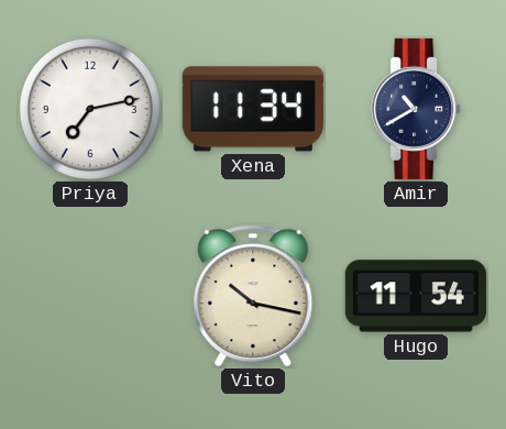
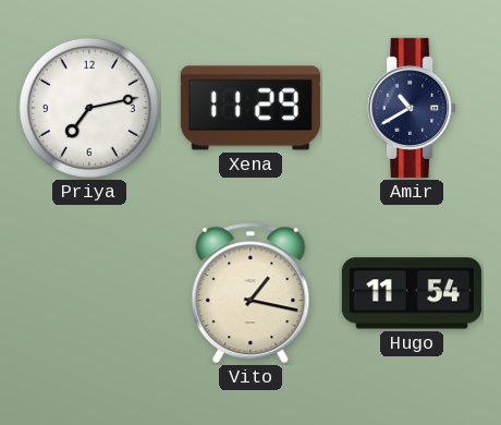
Xena: 11:34 -> 11:29 (250, 108)
Vito: 10:17 -> 1:17 (250, 293)
